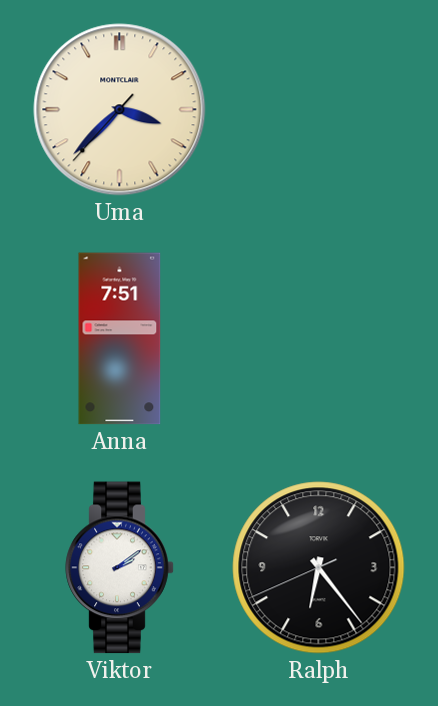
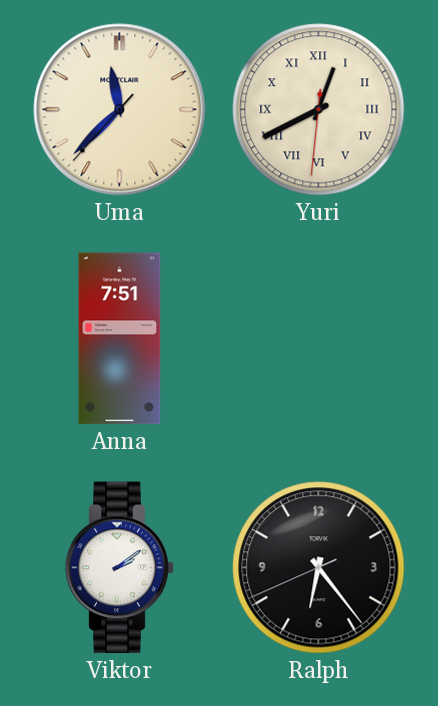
Uma: 3:37 -> 11:37 (120, 110)
Yuri: none -> 12:40 (319, 110)
